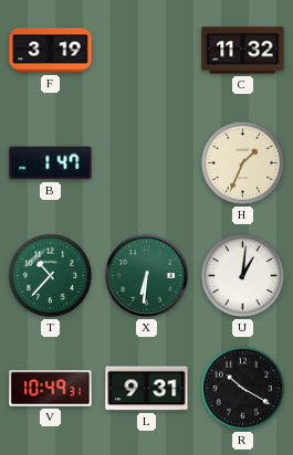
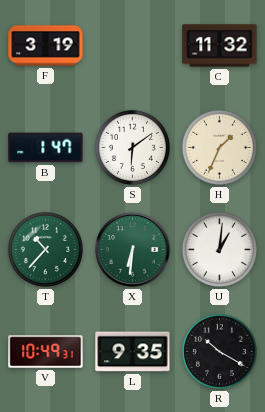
S: none -> 6:09 (132, 147)
L: 9:31 -> 9:35 (133, 352)
